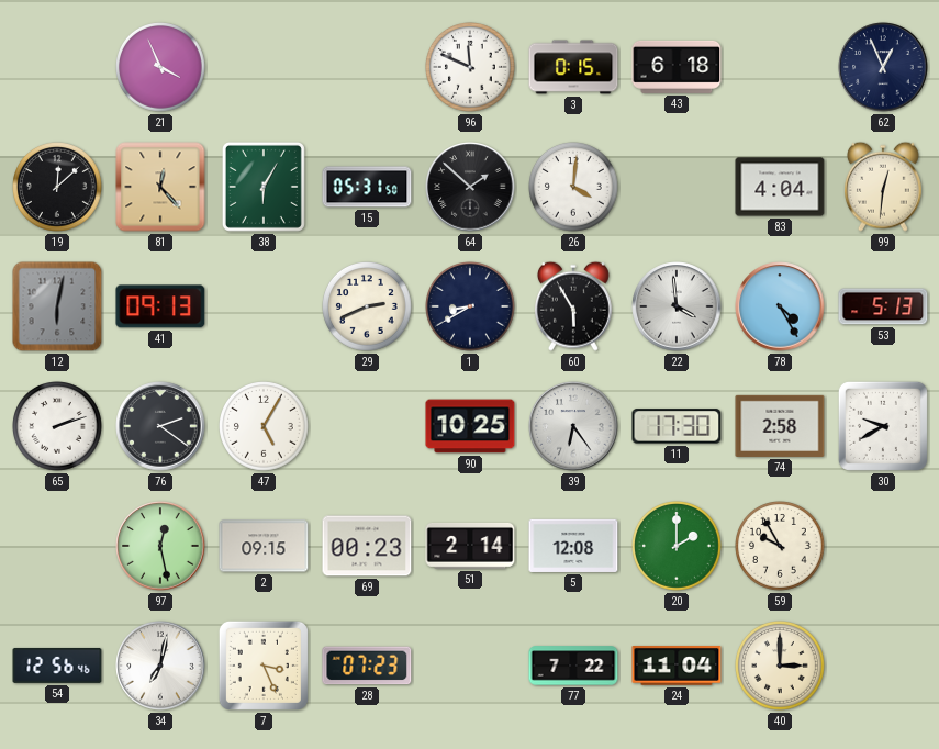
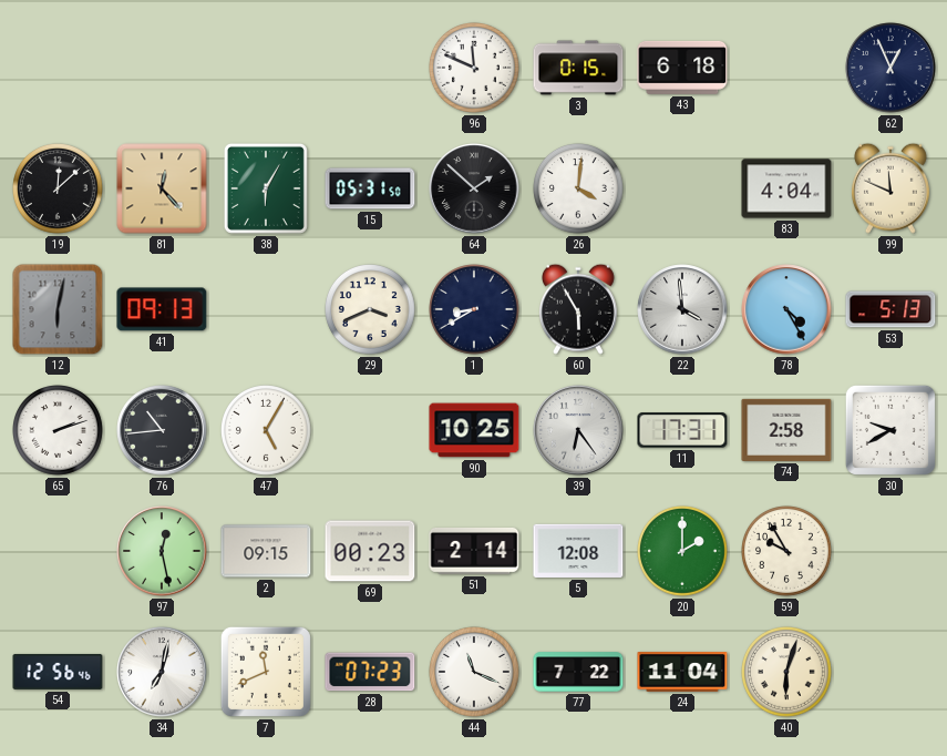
21: 3:56 -> none (161, 68)
99: 12:31 -> 11:49 (891, 188)
29: 2:41 -> 3:41 (371, 310)
76: 2:21 -> 10:44 (162, 430)
11: 17:30 -> 17:31 (682, 430)
7: 3:26 -> 11:41 (266, 672)
44: none -> 11:19 (475, 673)
40: 3:00 -> 6:03 (788, 673)
